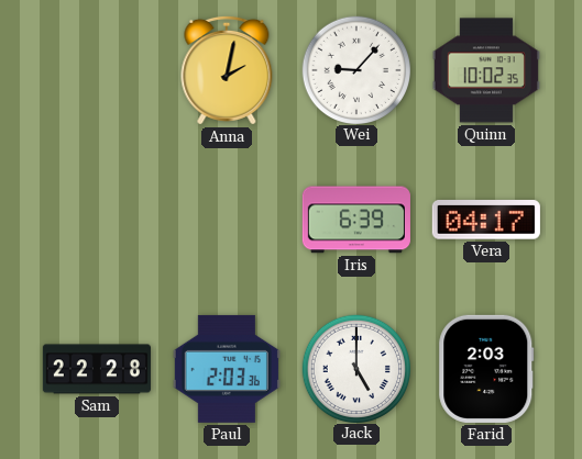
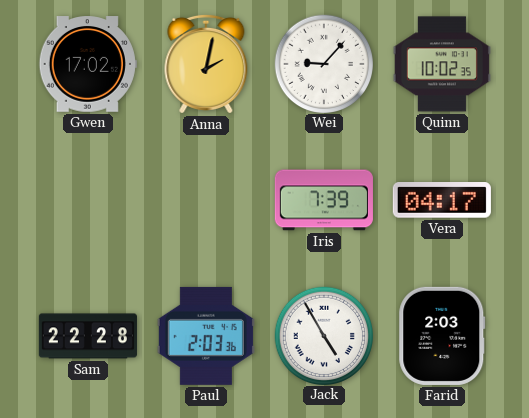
Gwen: none -> 17:02 (88, 64)
Iris: 6:39 -> 7:39 (324, 200)
Jack: 5:00 -> 4:55 (323, 335)
